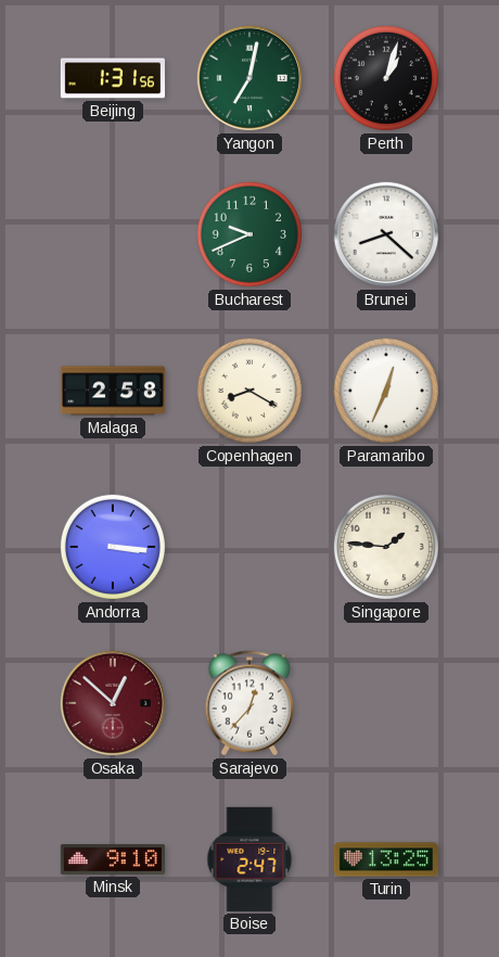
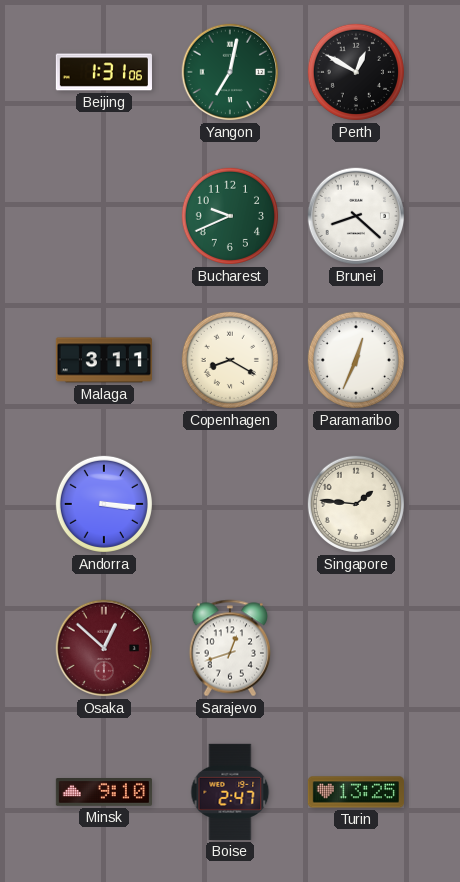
Beijing: 1:31:56 -> 1:31:06 (104, 72)
Perth: 1:03 -> 12:50 (356, 72)
Malaga: 2:58 -> 3:11 (104, 360)
Sarajevo: 12:37 -> 12:42 (230, 648)
